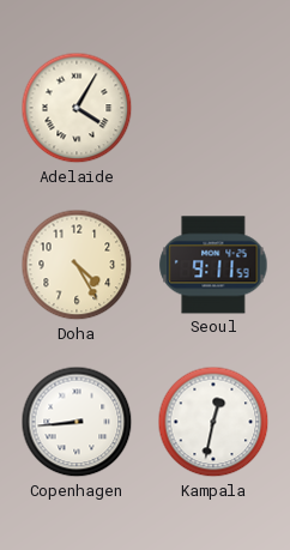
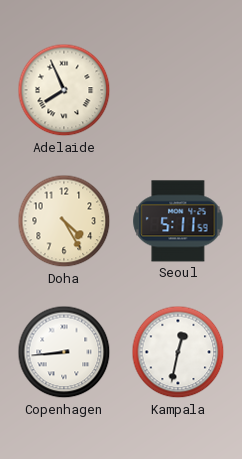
Adelaide: 4:05 -> 7:56 (64, 90)
Seoul: 9:11 -> 5:11 (178, 221)
